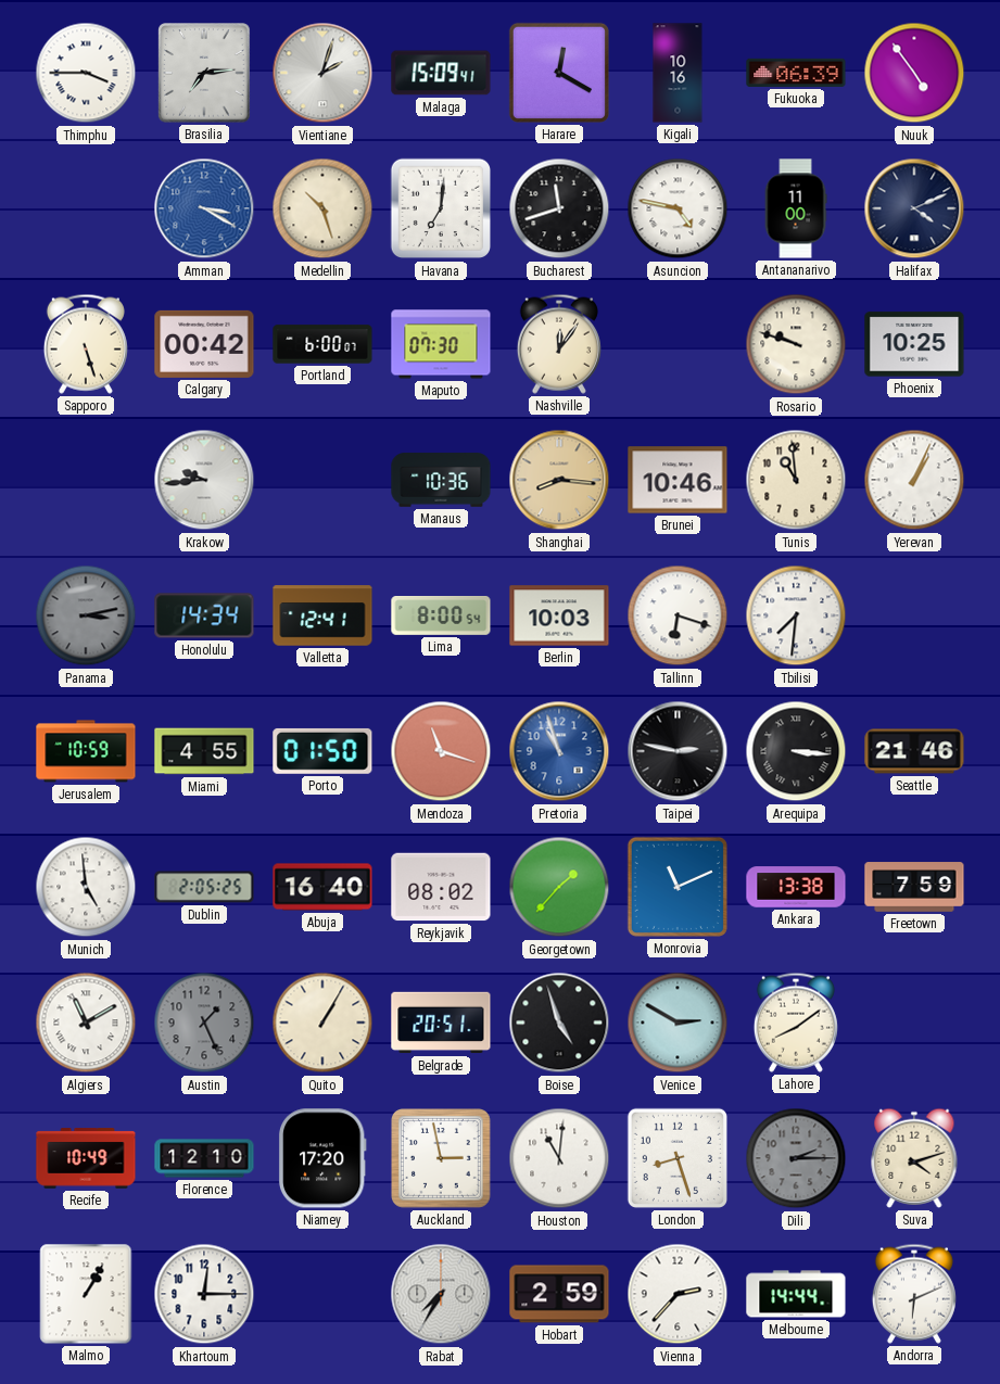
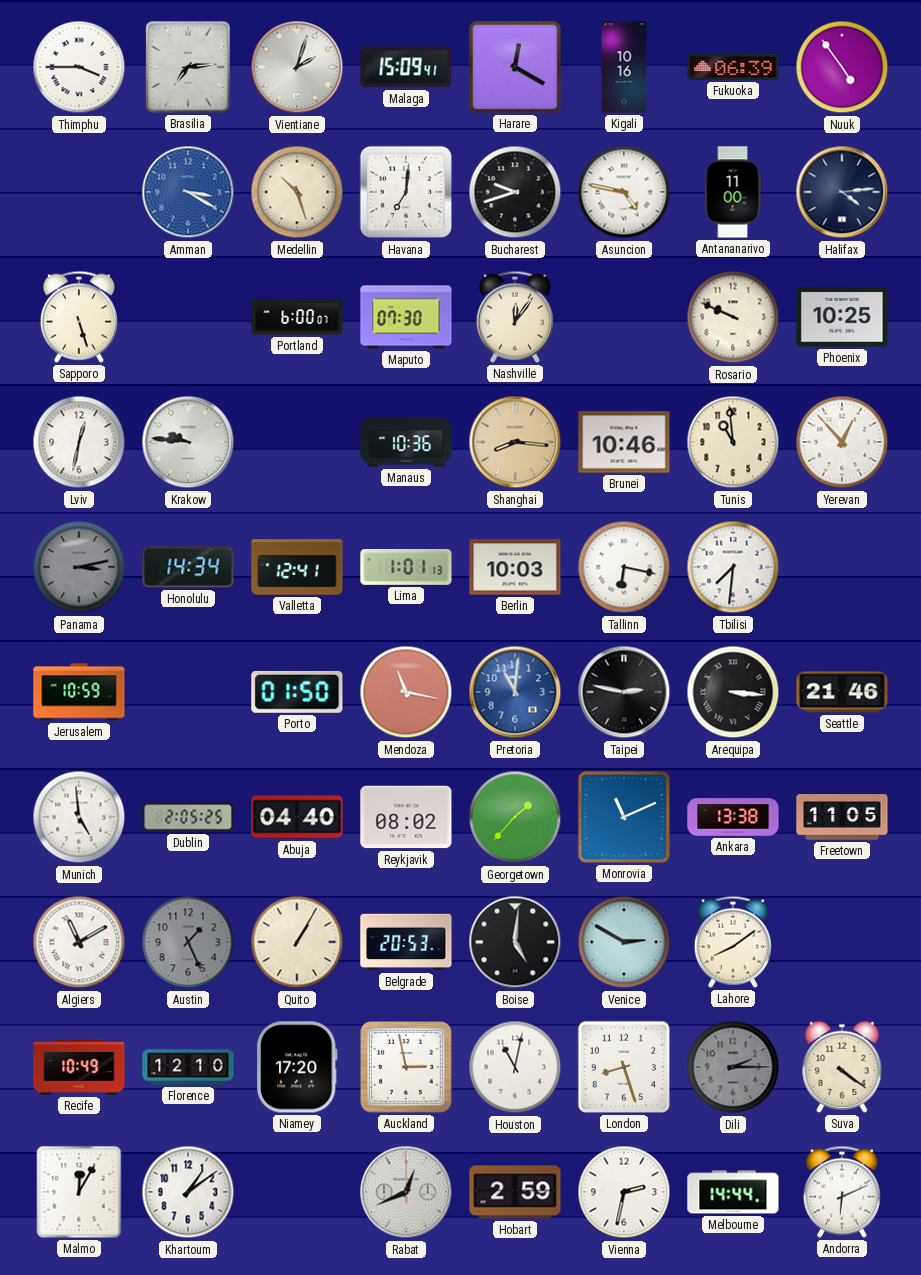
Bucharest: 11:42 -> 9:42 (515, 192)
Halifax: 4:11 -> 4:14 (842, 192)
Calgary: 00:42 -> none (204, 344)
Rosario: 9:48 -> 9:49 (733, 317)
Lviv: none -> 12:32 (79, 442)
Krakow: 9:44 -> 9:46 (188, 442)
Yerevan: 1:04 -> 12:53 (842, 442)
Lima: 8:00 -> 1:01 (406, 568)
Tallinn: 6:18 -> 6:17 (624, 567)
Miami: 4:55 -> none (204, 751)
Mendoza: 11:18 -> 11:17 (406, 692)
Pretoria: 10:57 -> 11:01 (515, 692)
Abuja: 16:40 -> 04:40 (297, 817)
Freetown: 7:59 -> 11:05 (842, 817)
Belgrade: 20:51 -> 20:53 (406, 942)
Boise: 4:57 -> 5:01 (515, 942)
Houston: 11:01 -> 11:02 (515, 1067)
Suva: 4:12 -> 4:21 (842, 1067)
Malmo: 1:05 -> 12:05 (79, 1192)
Khartoum: 12:15 -> 1:09 (188, 1192)
Rabat: 7:35 -> 12:41 (406, 1192)
Vienna: 2:37 -> 2:32 (624, 1192)
